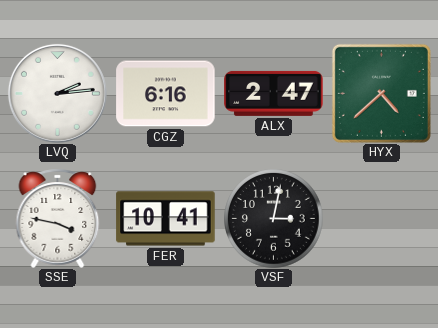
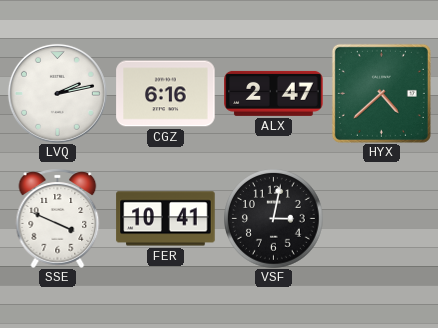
LVQ: 2:14 -> 2:13 (57, 93)
SSE: 3:47 -> 3:49 (58, 218)
